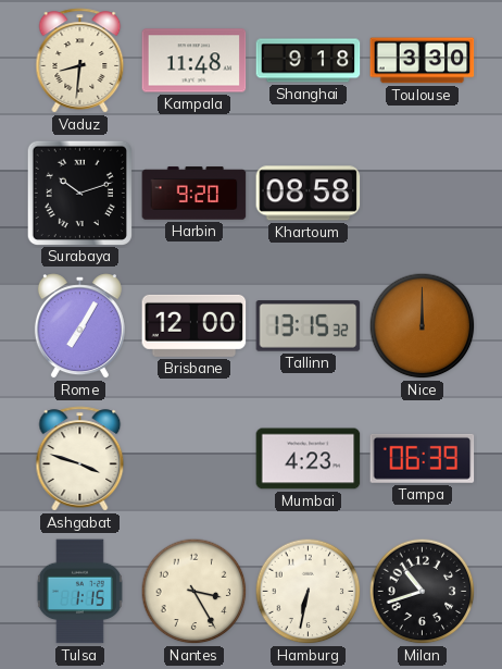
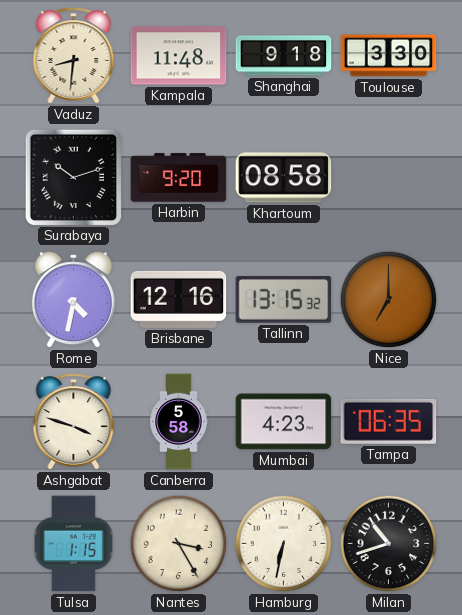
Rome: 7:05 -> 4:32 (73, 300)
Brisbane: 12:00 -> 12:16 (179, 299)
Nice: 12:00 -> 7:00 (389, 300)
Canberra: none -> 5:58 (179, 422)
Tampa: 06:39 -> 06:35 (389, 421)
